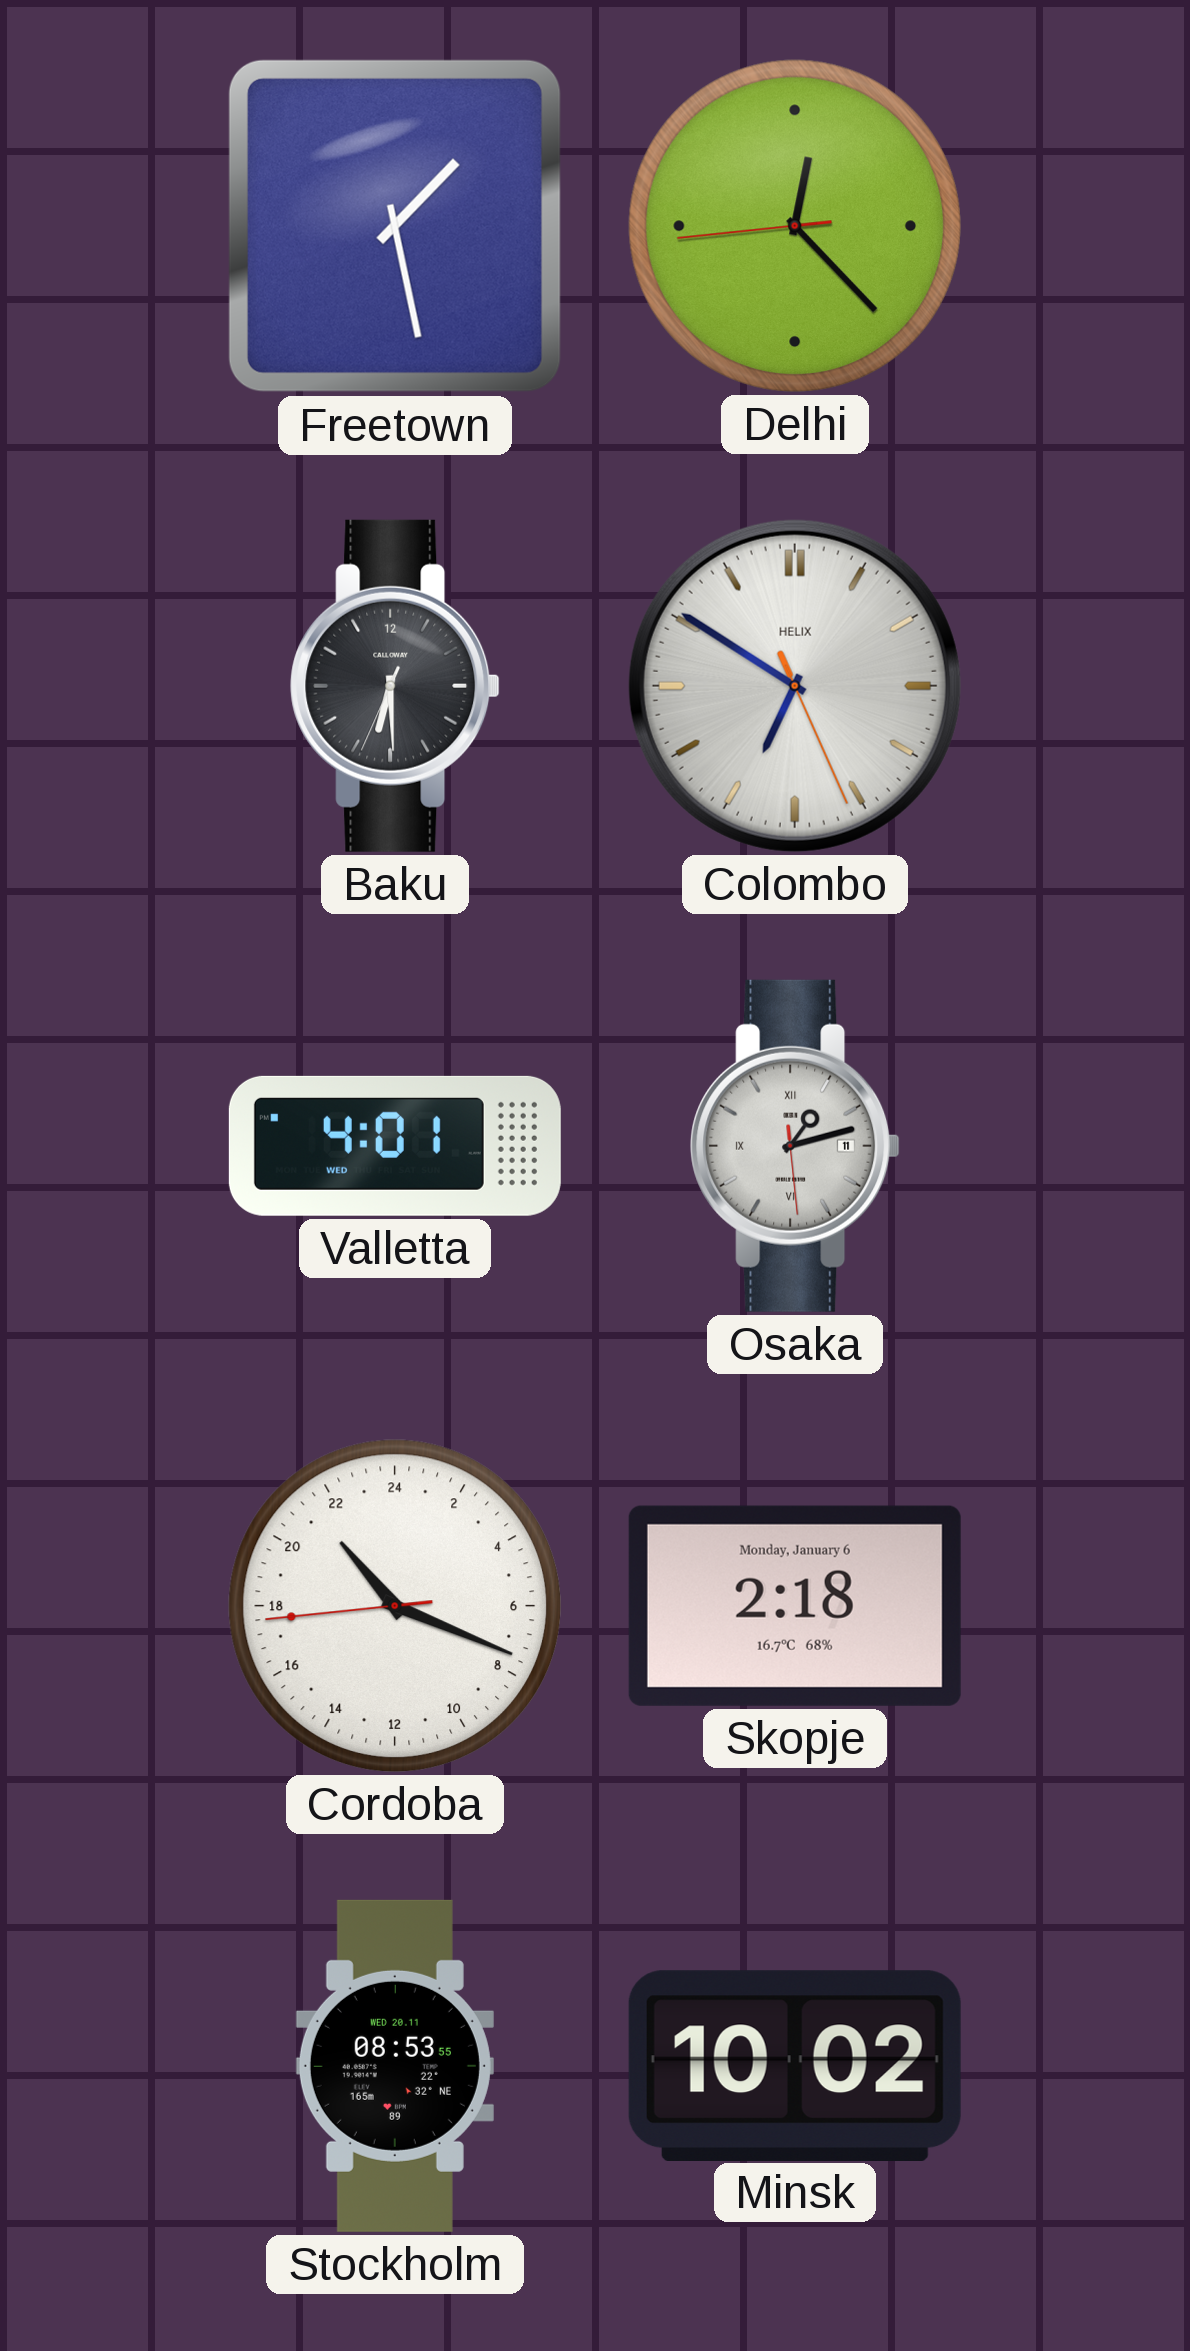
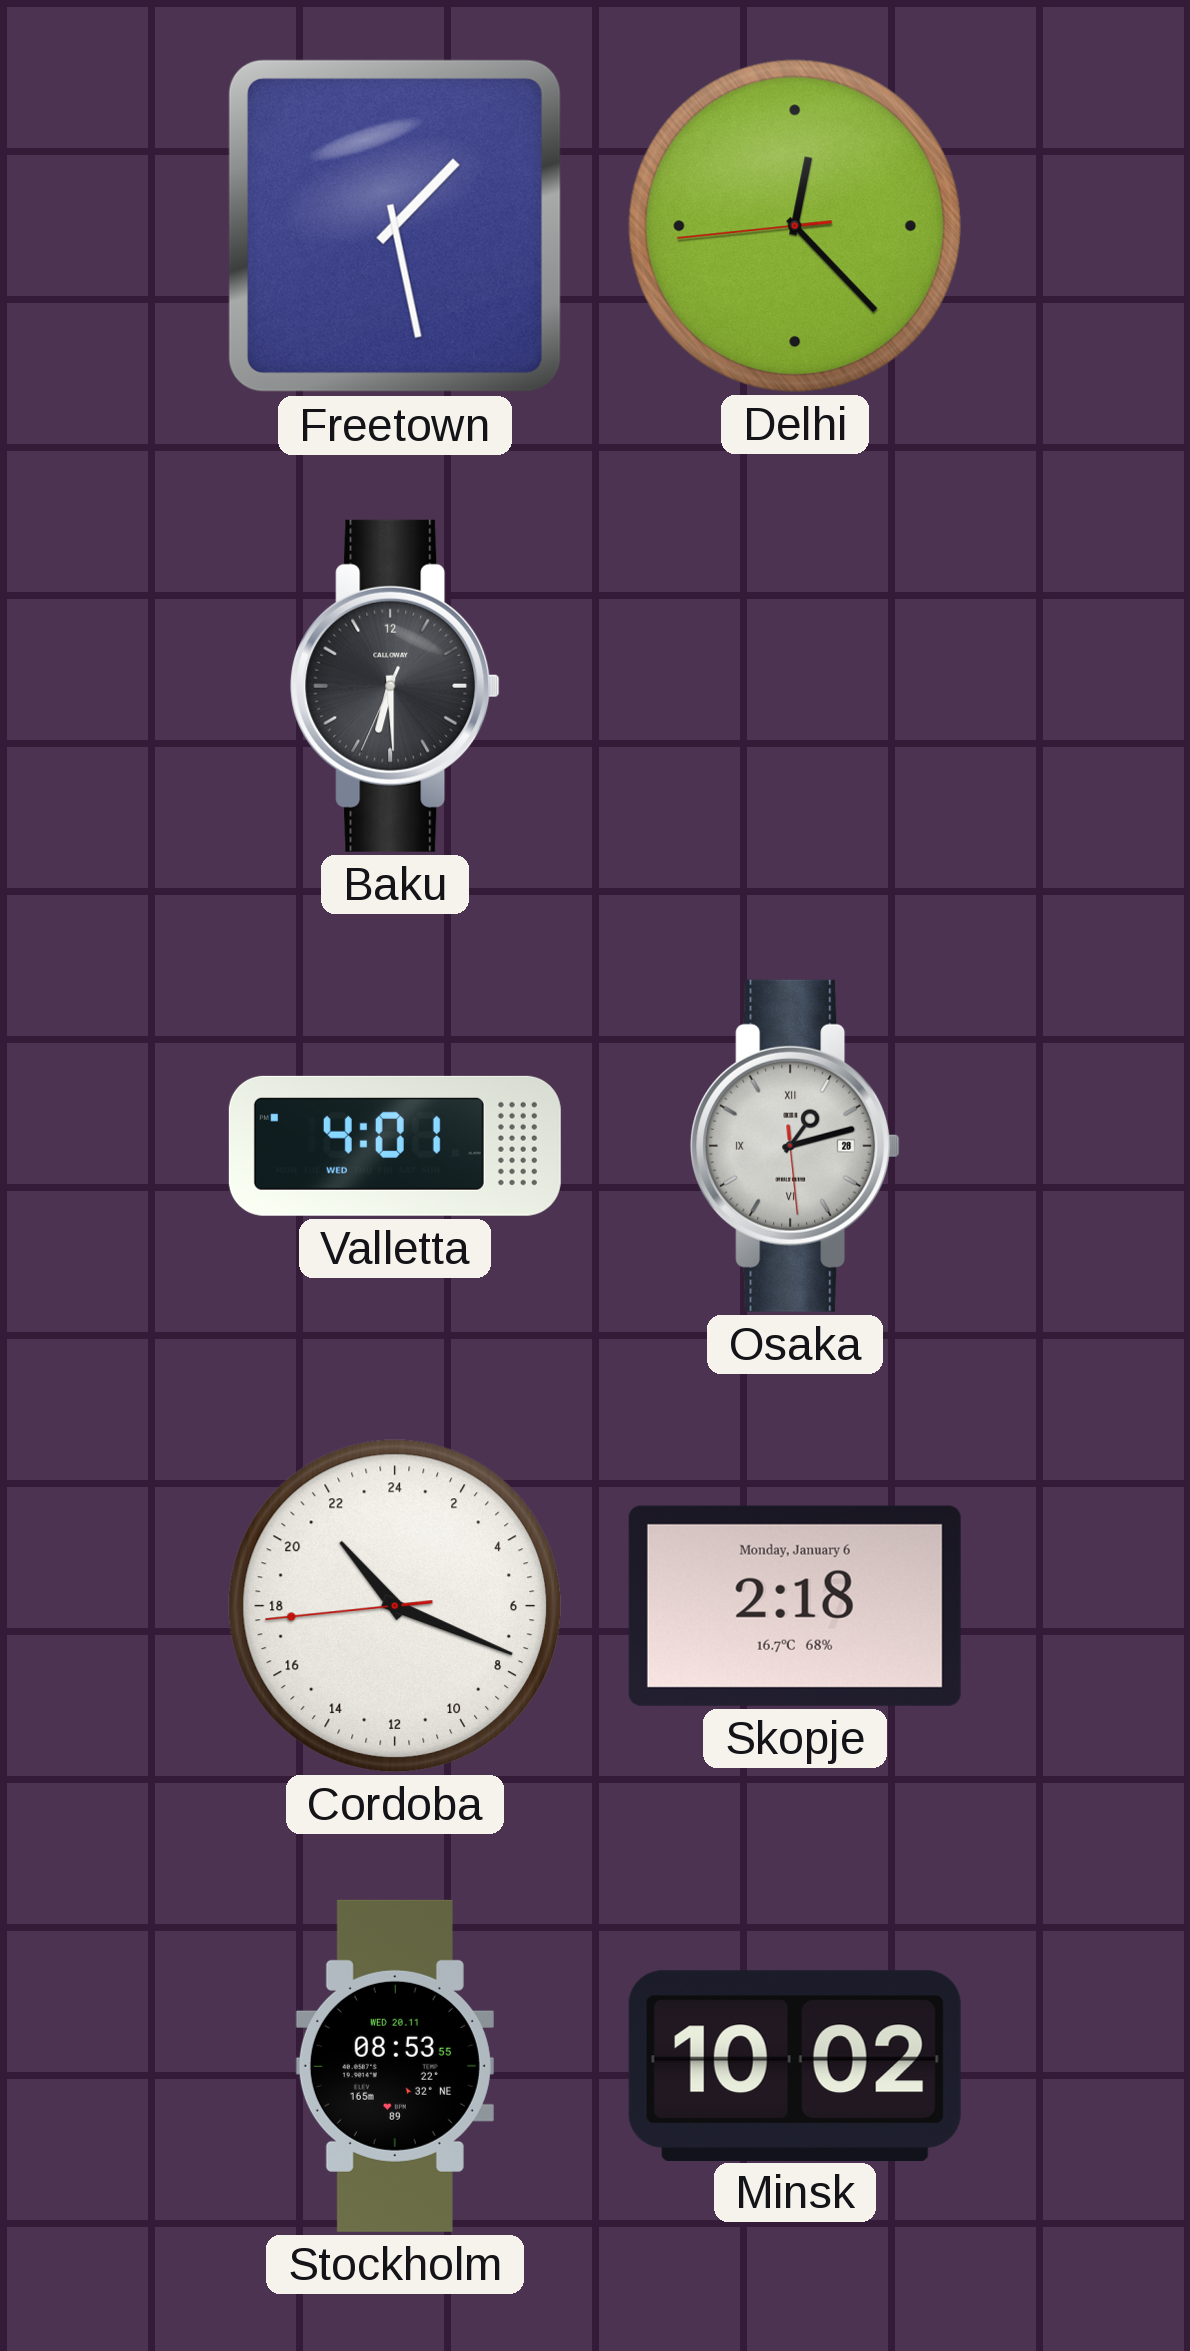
Colombo: 6:50 -> none (795, 686)
Osaka date: 11 -> 28 (795, 1146)
